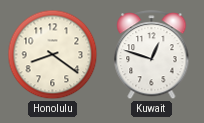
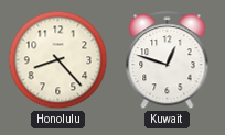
Honolulu: 8:21 -> 8:23 (58, 60)
